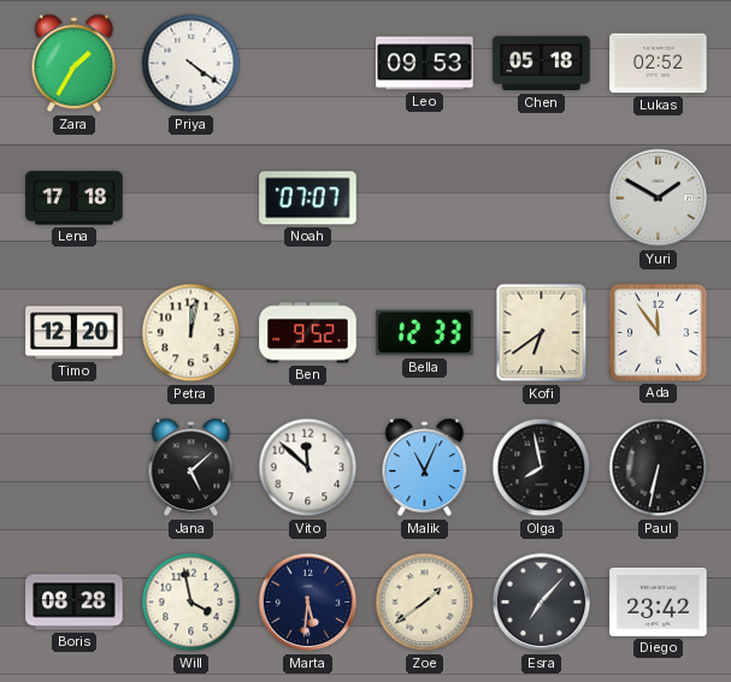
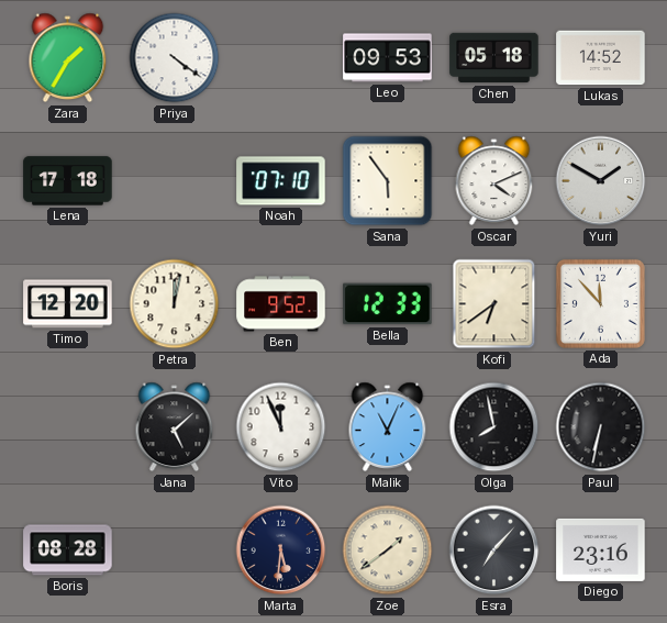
Lukas: 02:52 -> 14:52 (601, 58)
Noah: 07:07 -> 07:10 (281, 181)
Sana: none -> 5:54 (388, 181)
Oscar: none -> 4:11 (494, 181)
Ada: 11:54 -> 11:53 (600, 303)
Vito: 11:52 -> 11:56 (281, 427)
Will: 3:58 -> none (191, 603)
Diego: 23:42 -> 23:16 (601, 549)
